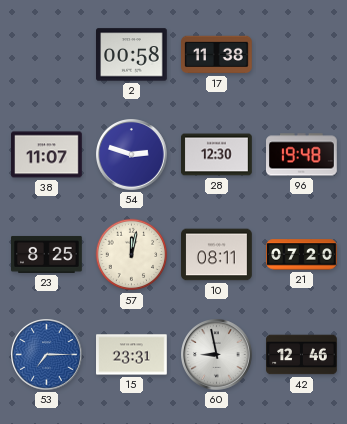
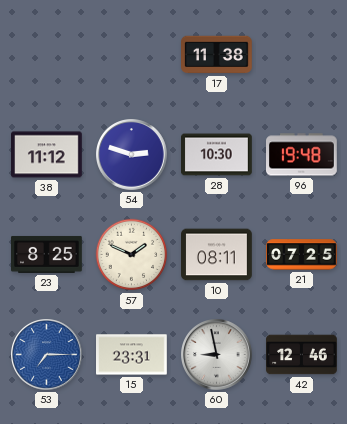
2: 00:58 -> none (132, 55)
38: 11:07 -> 11:12 (47, 155)
28: 12:30 -> 10:30 (217, 155)
57: 12:02 -> 1:49 (132, 255)
21: 07:20 -> 07:25 (302, 255)
